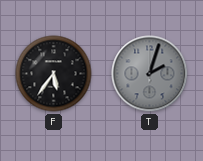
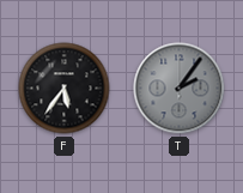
T: 2:03 -> 2:06 (180, 89)
